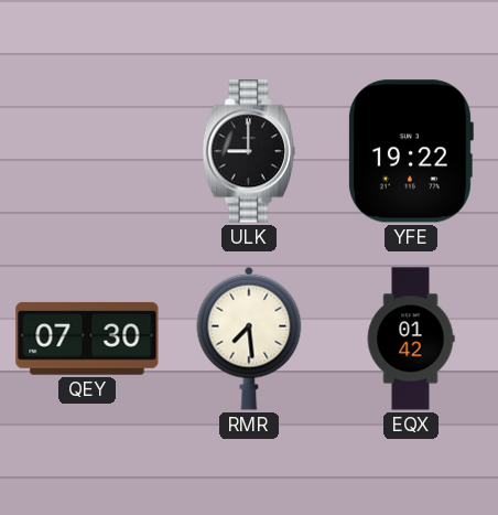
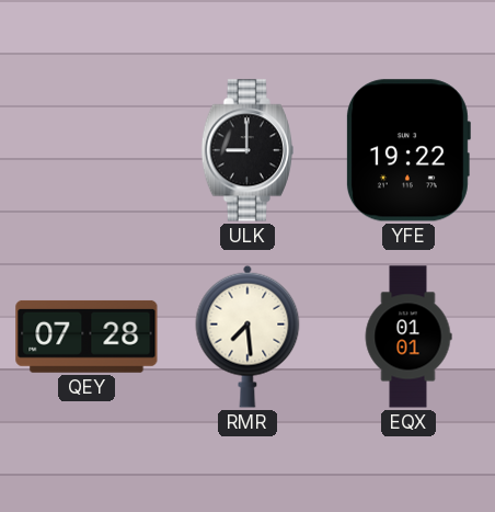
QEY: 07:30 -> 07:28 (87, 337)
EQX: 01:42 -> 01:01 (408, 337)
